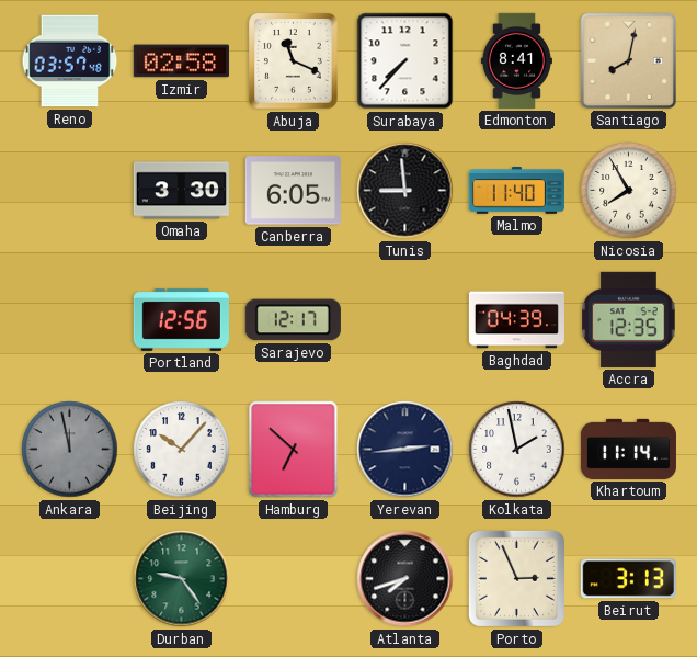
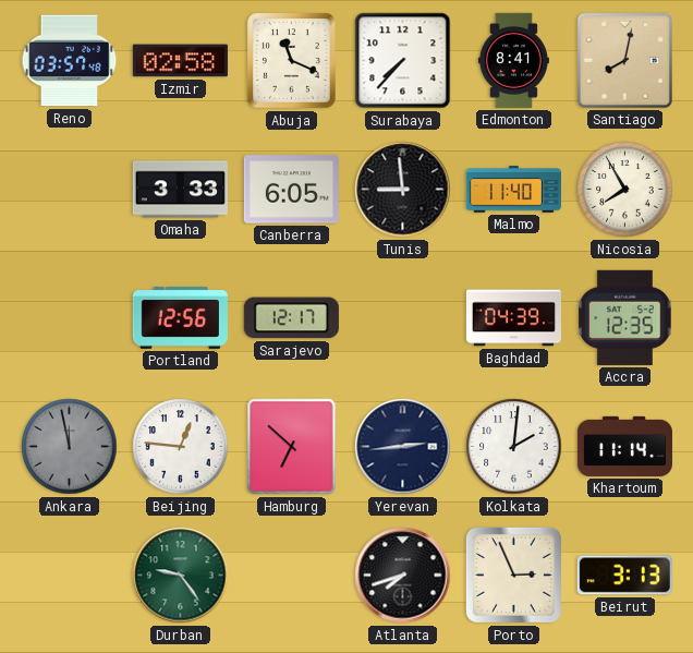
Omaha: 3:30 -> 3:33 (180, 190)
Beijing: 10:07 -> 12:46 (181, 447)
Kolkata: 1:58 -> 2:01 (514, 447)
